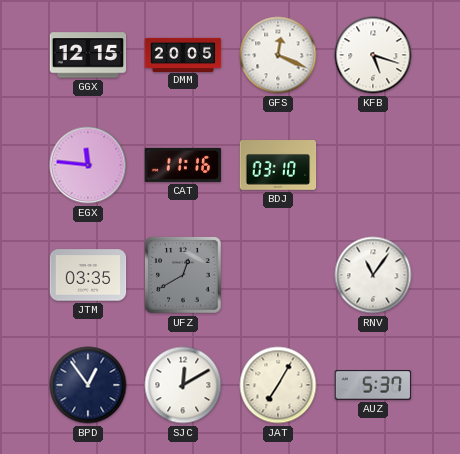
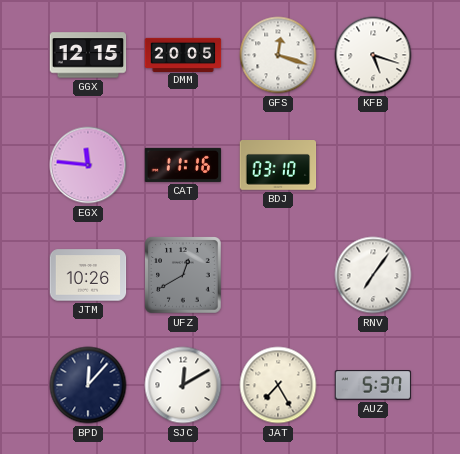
GFS: 12:19 -> 12:18 (278, 55)
JTM: 03:35 -> 10:26 (88, 275)
RNV: 11:06 -> 7:06 (373, 275)
BPD: 12:54 -> 12:07 (88, 385)
JAT: 7:05 -> 7:25 (278, 385)
